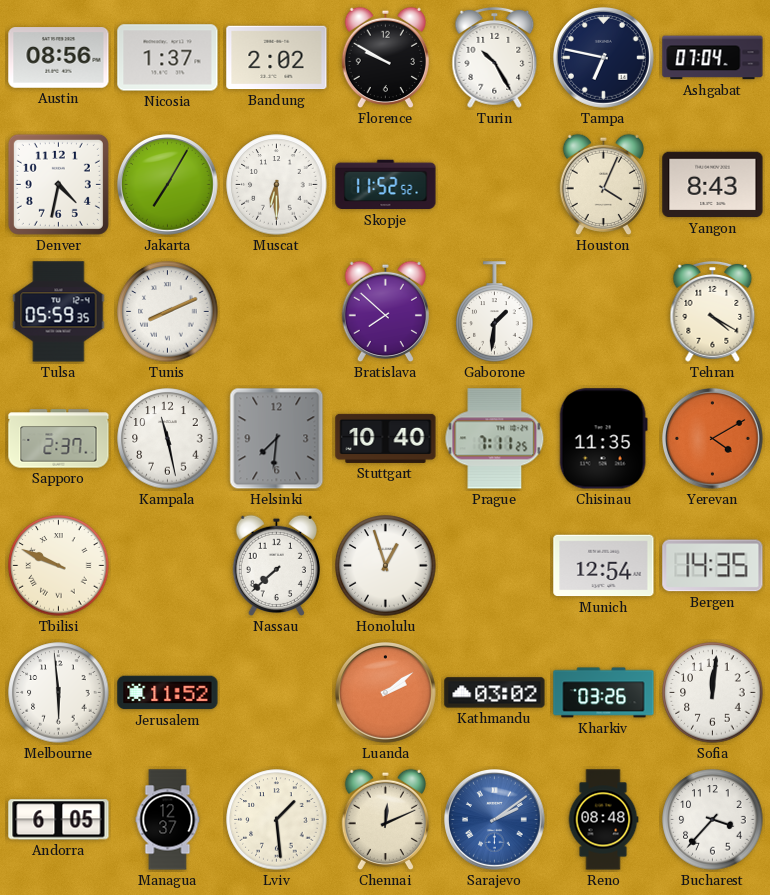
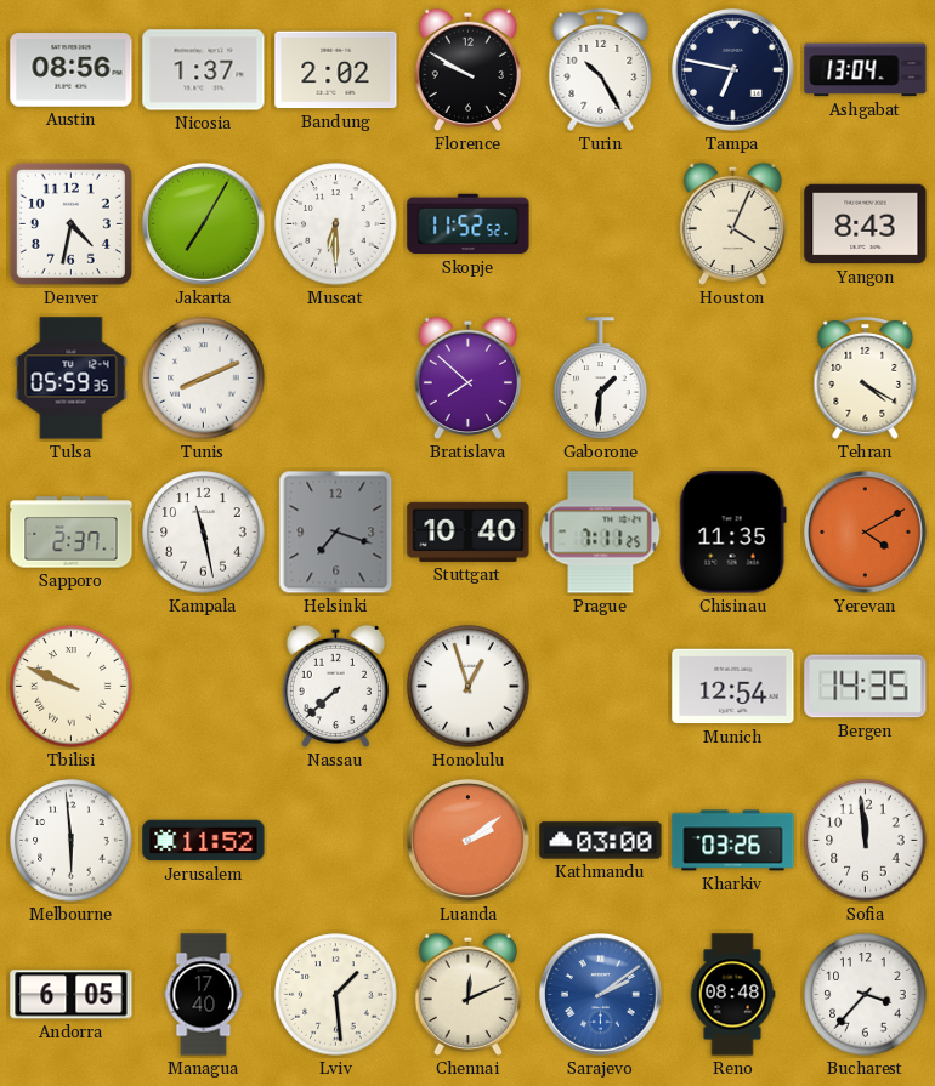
Ashgabat: 07:04 -> 13:04 (866, 70)
Helsinki: 7:31 -> 7:18 (336, 533)
Kathmandu: 03:02 -> 03:00 (601, 841)
Sofia: 12:01 -> 11:59 (866, 841)
Managua: 12:37 -> 17:40 (204, 995)
